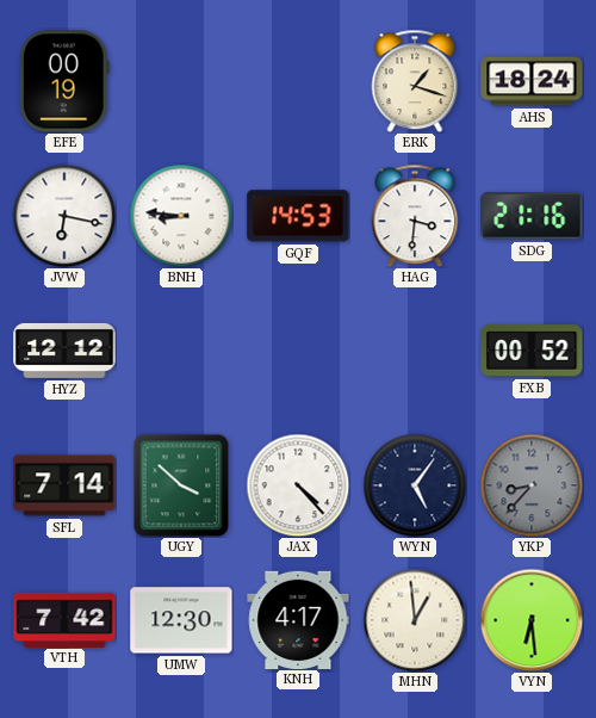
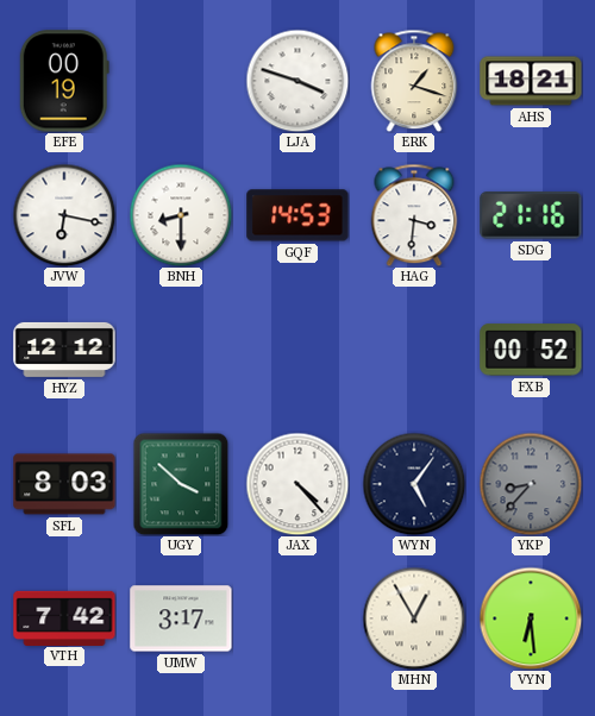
LJA: none -> 3:48 (297, 81)
AHS: 18:24 -> 18:21 (531, 81)
BNH: 8:46 -> 8:30 (181, 215)
SFL: 7:14 -> 8:03 (64, 484)
UMW: 12:30 -> 3:17 (181, 618)
KNH: 4:17 -> none (298, 619)
MHN: 12:59 -> 12:55 (414, 618)
